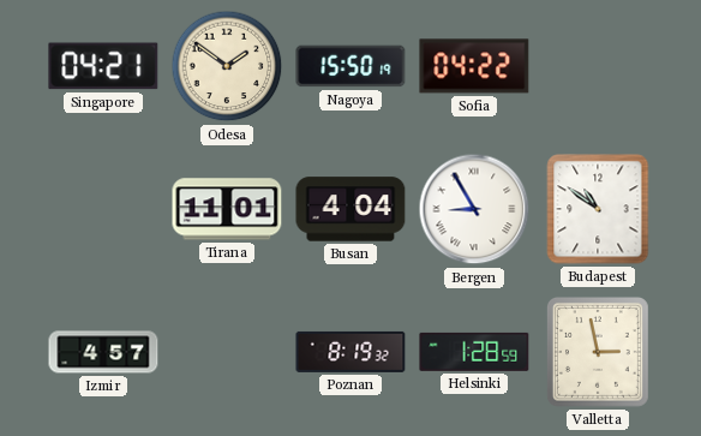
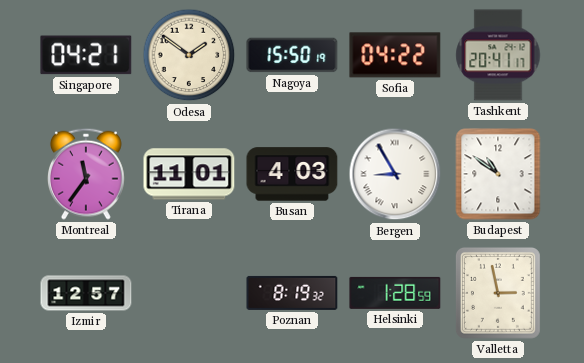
Tashkent: none -> 20:41 (498, 55)
Montreal: none -> 11:36 (87, 174)
Busan: 4:04 -> 4:03 (292, 174)
Izmir: 4:57 -> 12:57 (86, 293)
